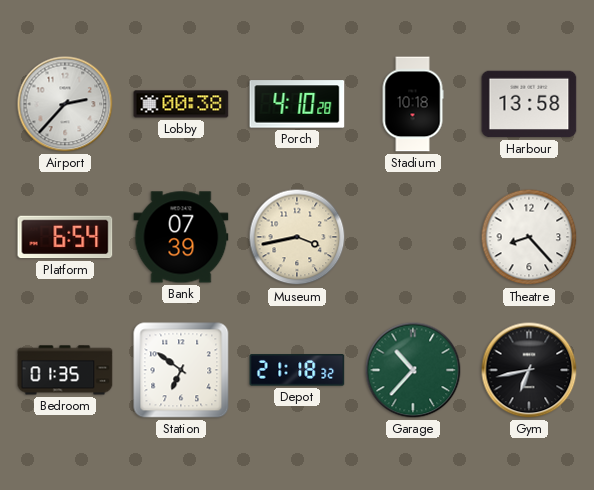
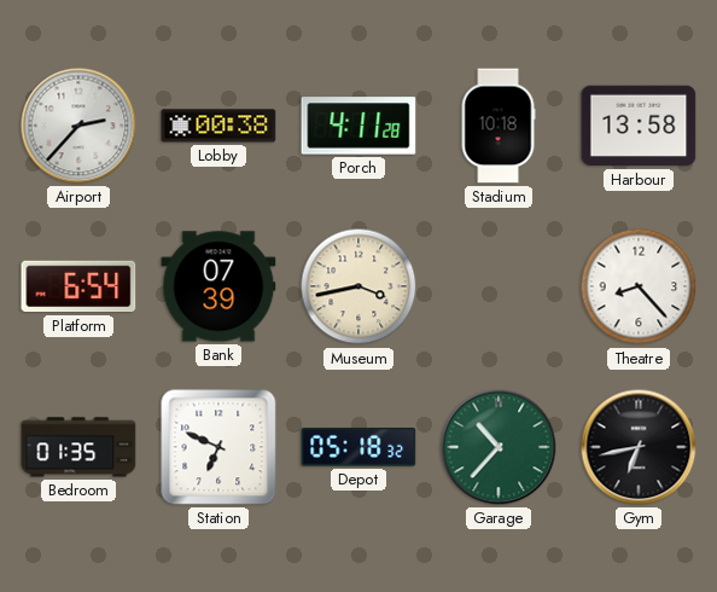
Porch: 4:10 -> 4:11 (358, 126)
Station: 6:51 -> 6:49 (218, 447)
Depot: 21:18 -> 05:18 (358, 447)
